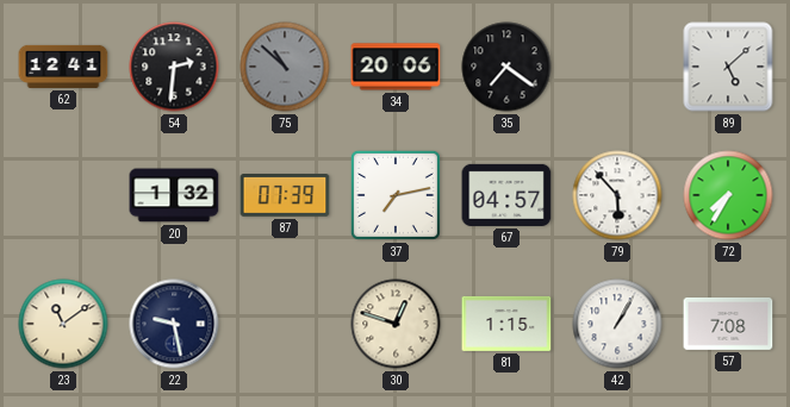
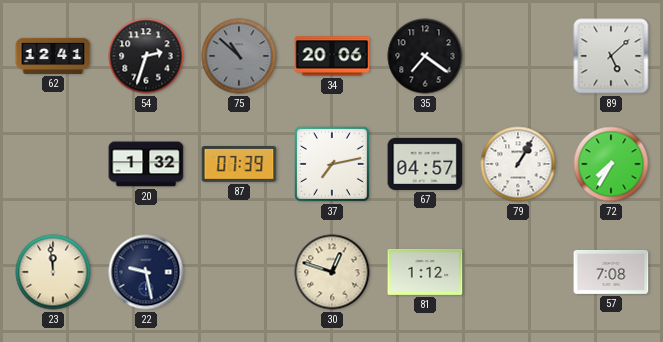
54: 2:31 -> 2:33 (146, 56)
79: 5:53 -> 1:05 (518, 164)
23: 11:09 -> 11:59 (53, 272)
81: 1:15 -> 1:12 (425, 272)
42: 1:05 -> none (617, 324)
